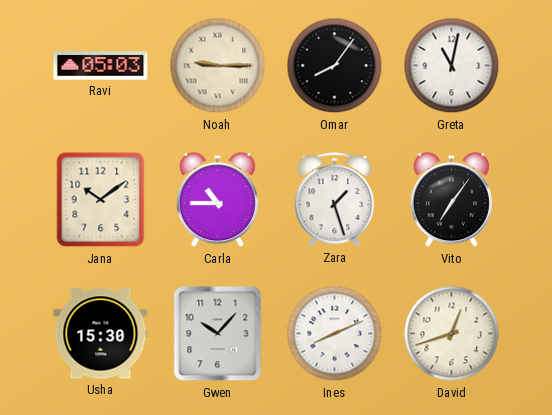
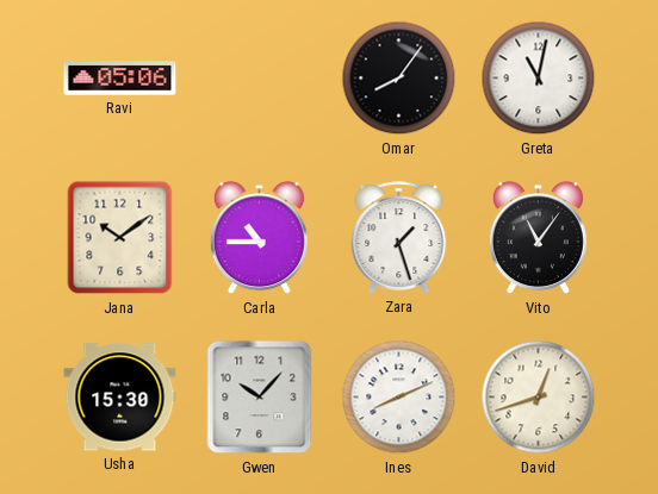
Ravi: 05:03 -> 05:06 (120, 79)
Noah: 9:15 -> none (218, 66)
Vito: 7:06 -> 11:06 (538, 238)
